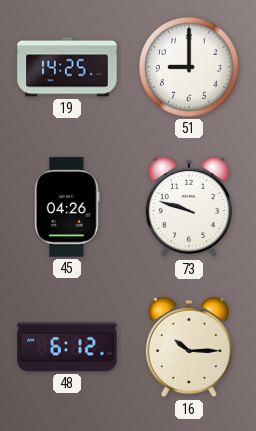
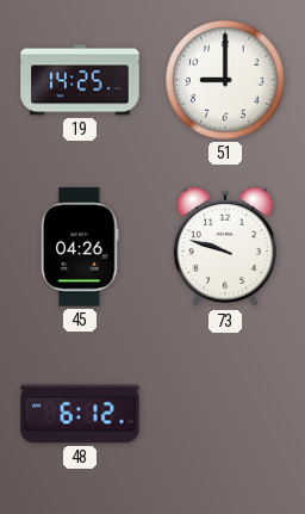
16: 10:15 -> none (189, 347)
